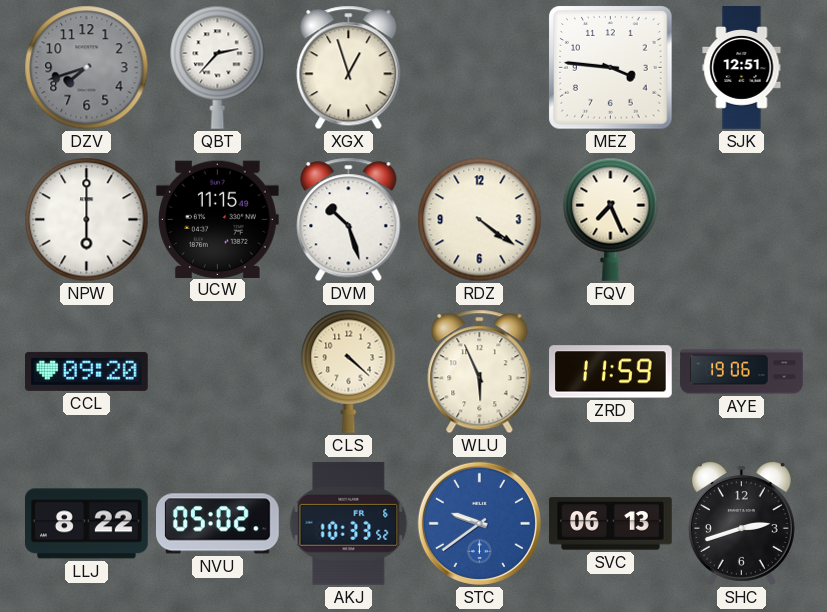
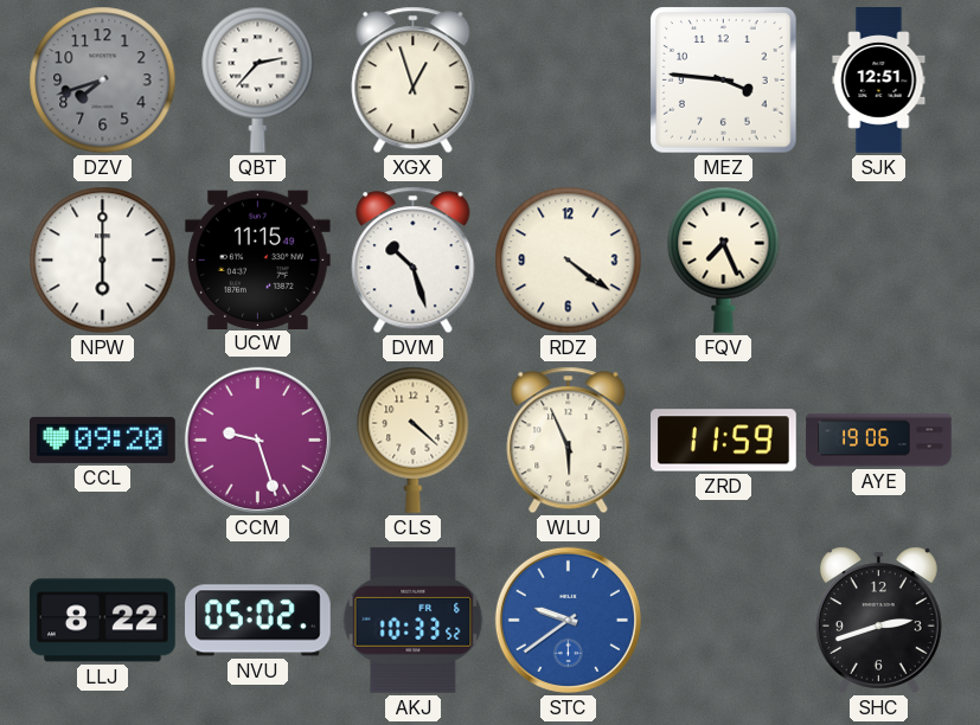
CCM: none -> 9:27 (257, 440)
SVC: 06:13 -> none (611, 524)
